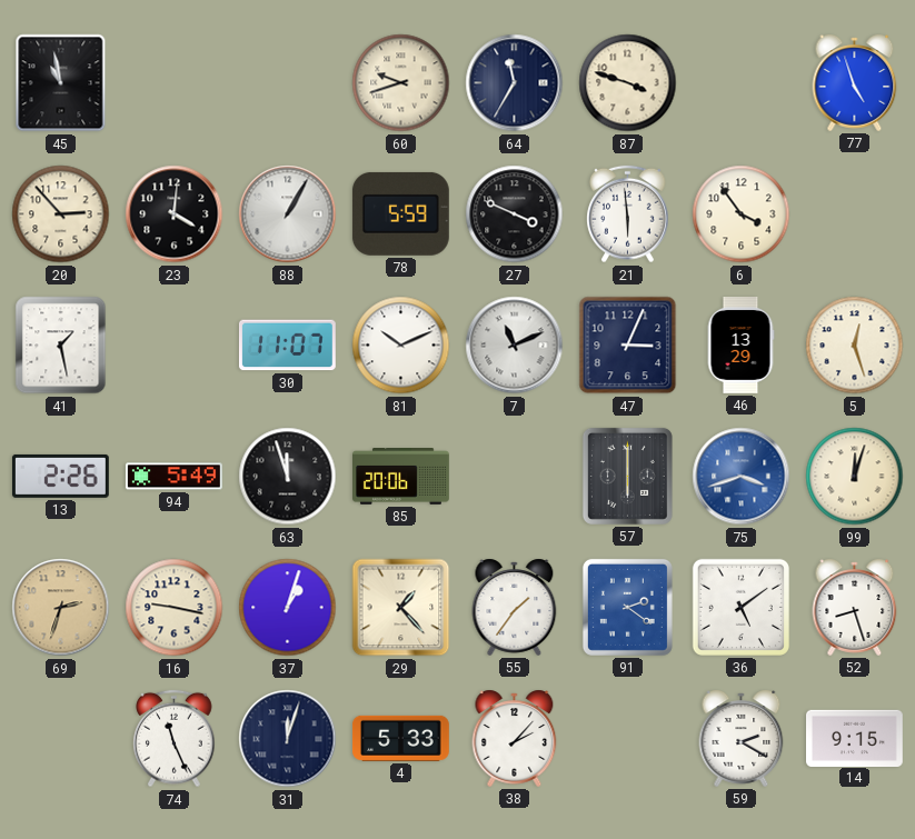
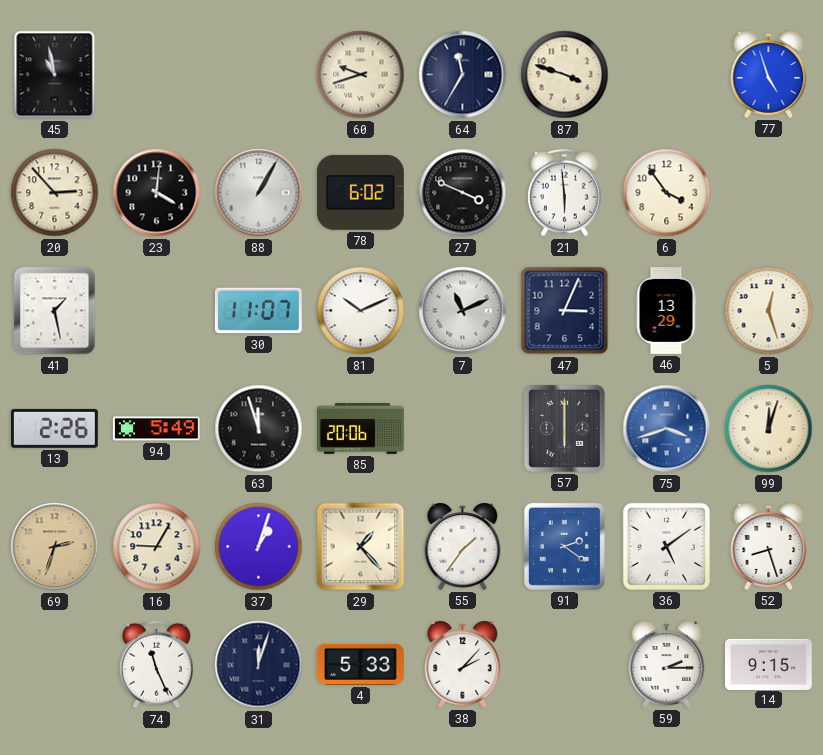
78: 5:59 -> 6:02 (360, 192)
16: 9:17 -> 9:05 (157, 547)
59: 2:20 -> 2:15 (667, 664)
